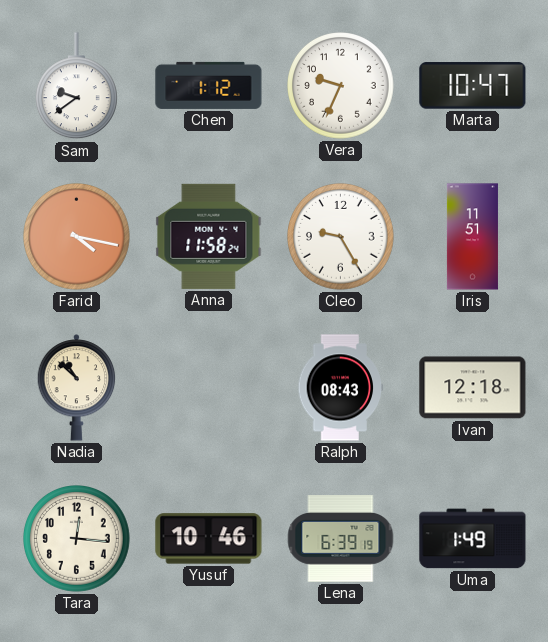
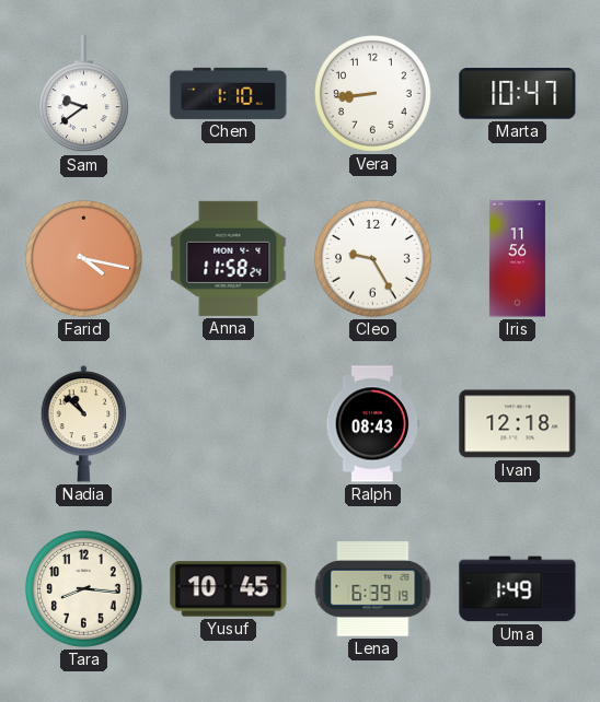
Chen: 1:12 -> 1:10 (229, 93)
Vera: 9:34 -> 8:44 (373, 94)
Iris: 11:51 -> 11:56 (517, 259)
Tara: 12:16 -> 8:16 (84, 589)
Yusuf: 10:46 -> 10:45 (229, 589)
